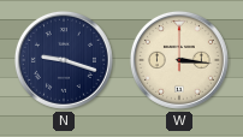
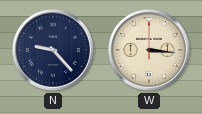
N: 9:18 -> 9:23 (53, 50)
